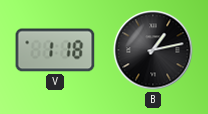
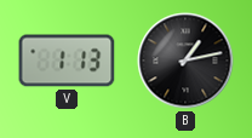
V: 1:18 -> 1:13 (67, 61)
